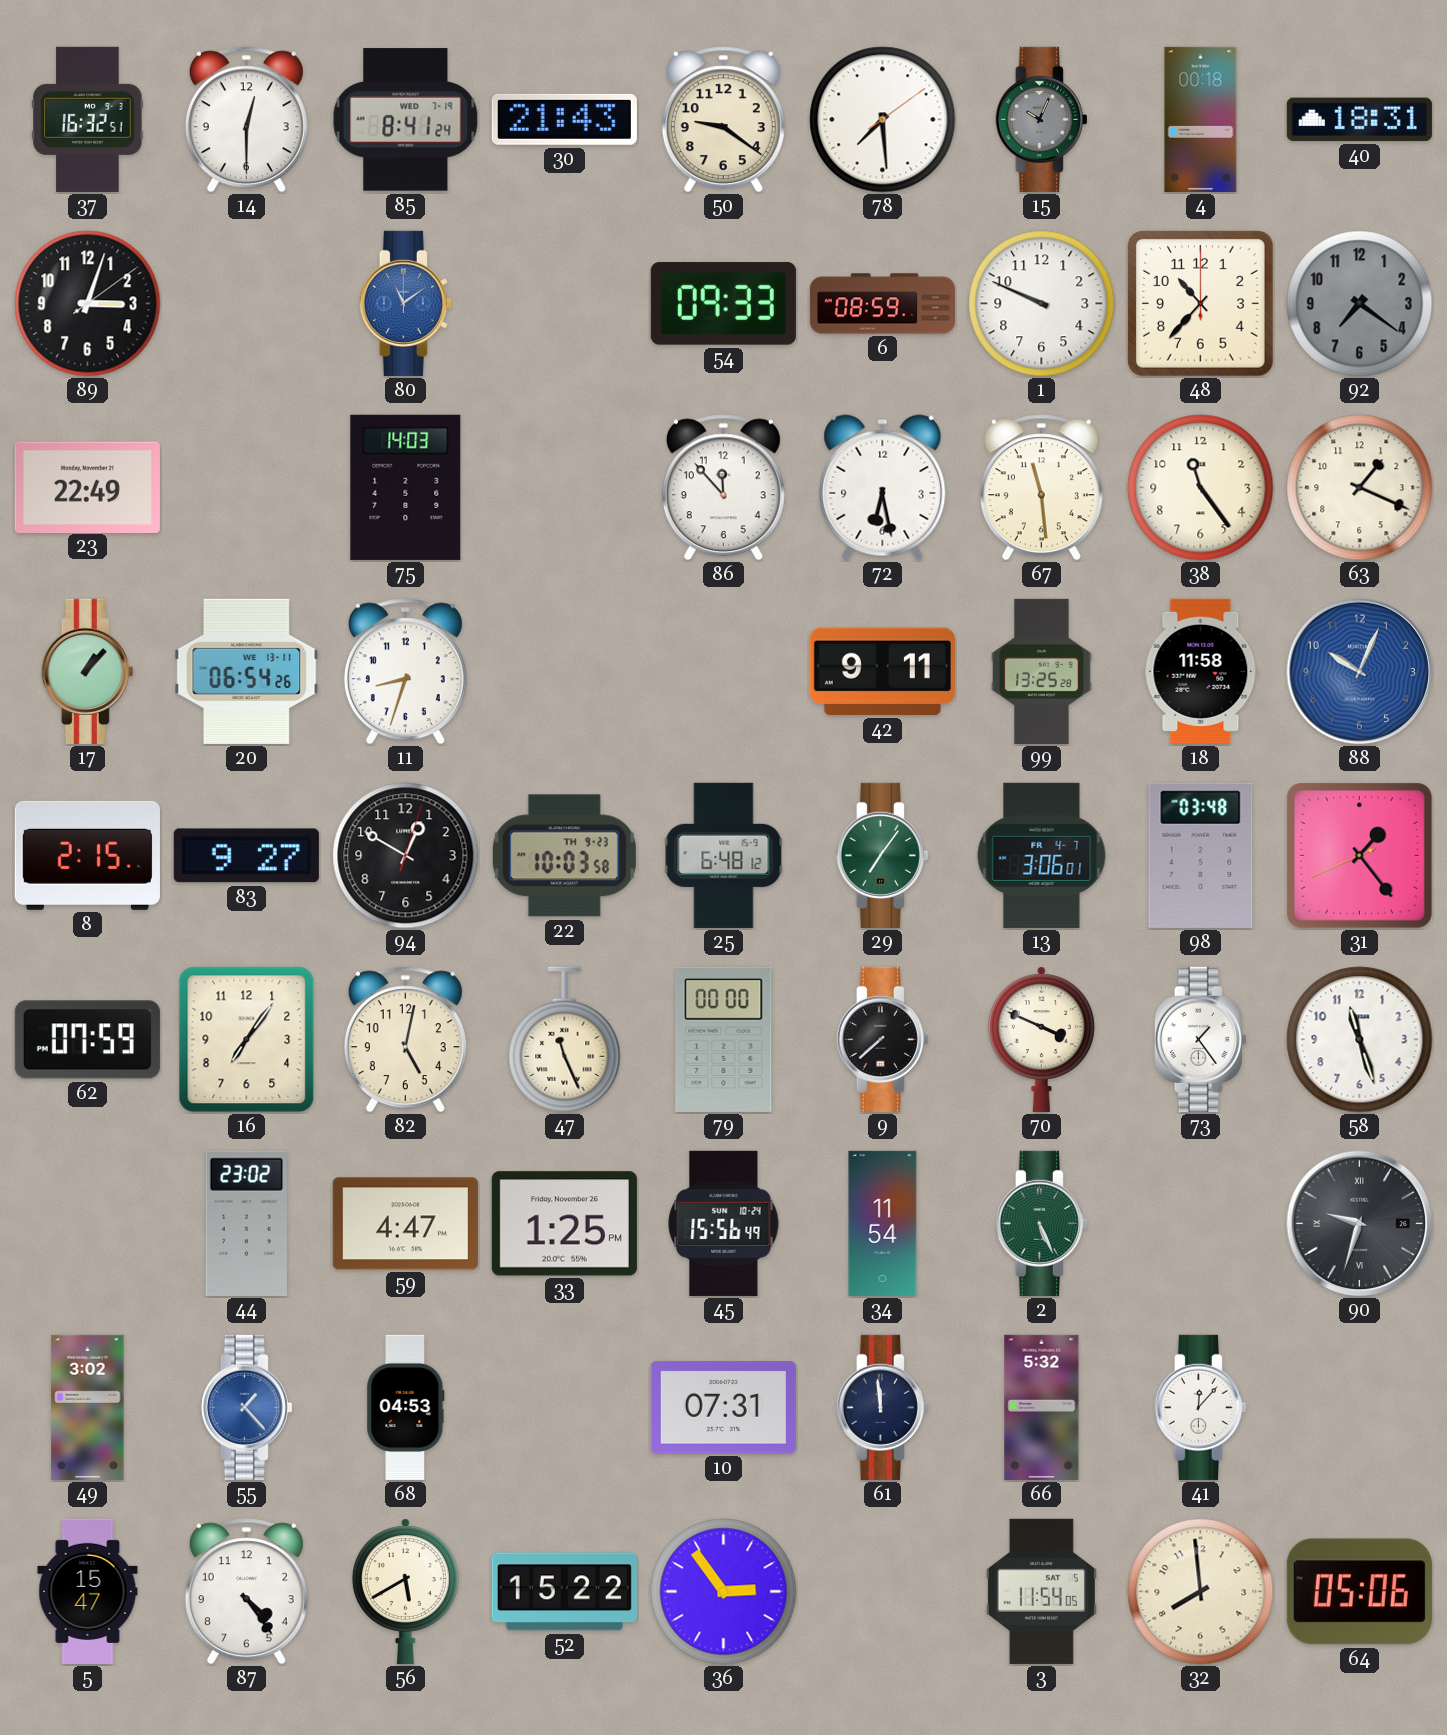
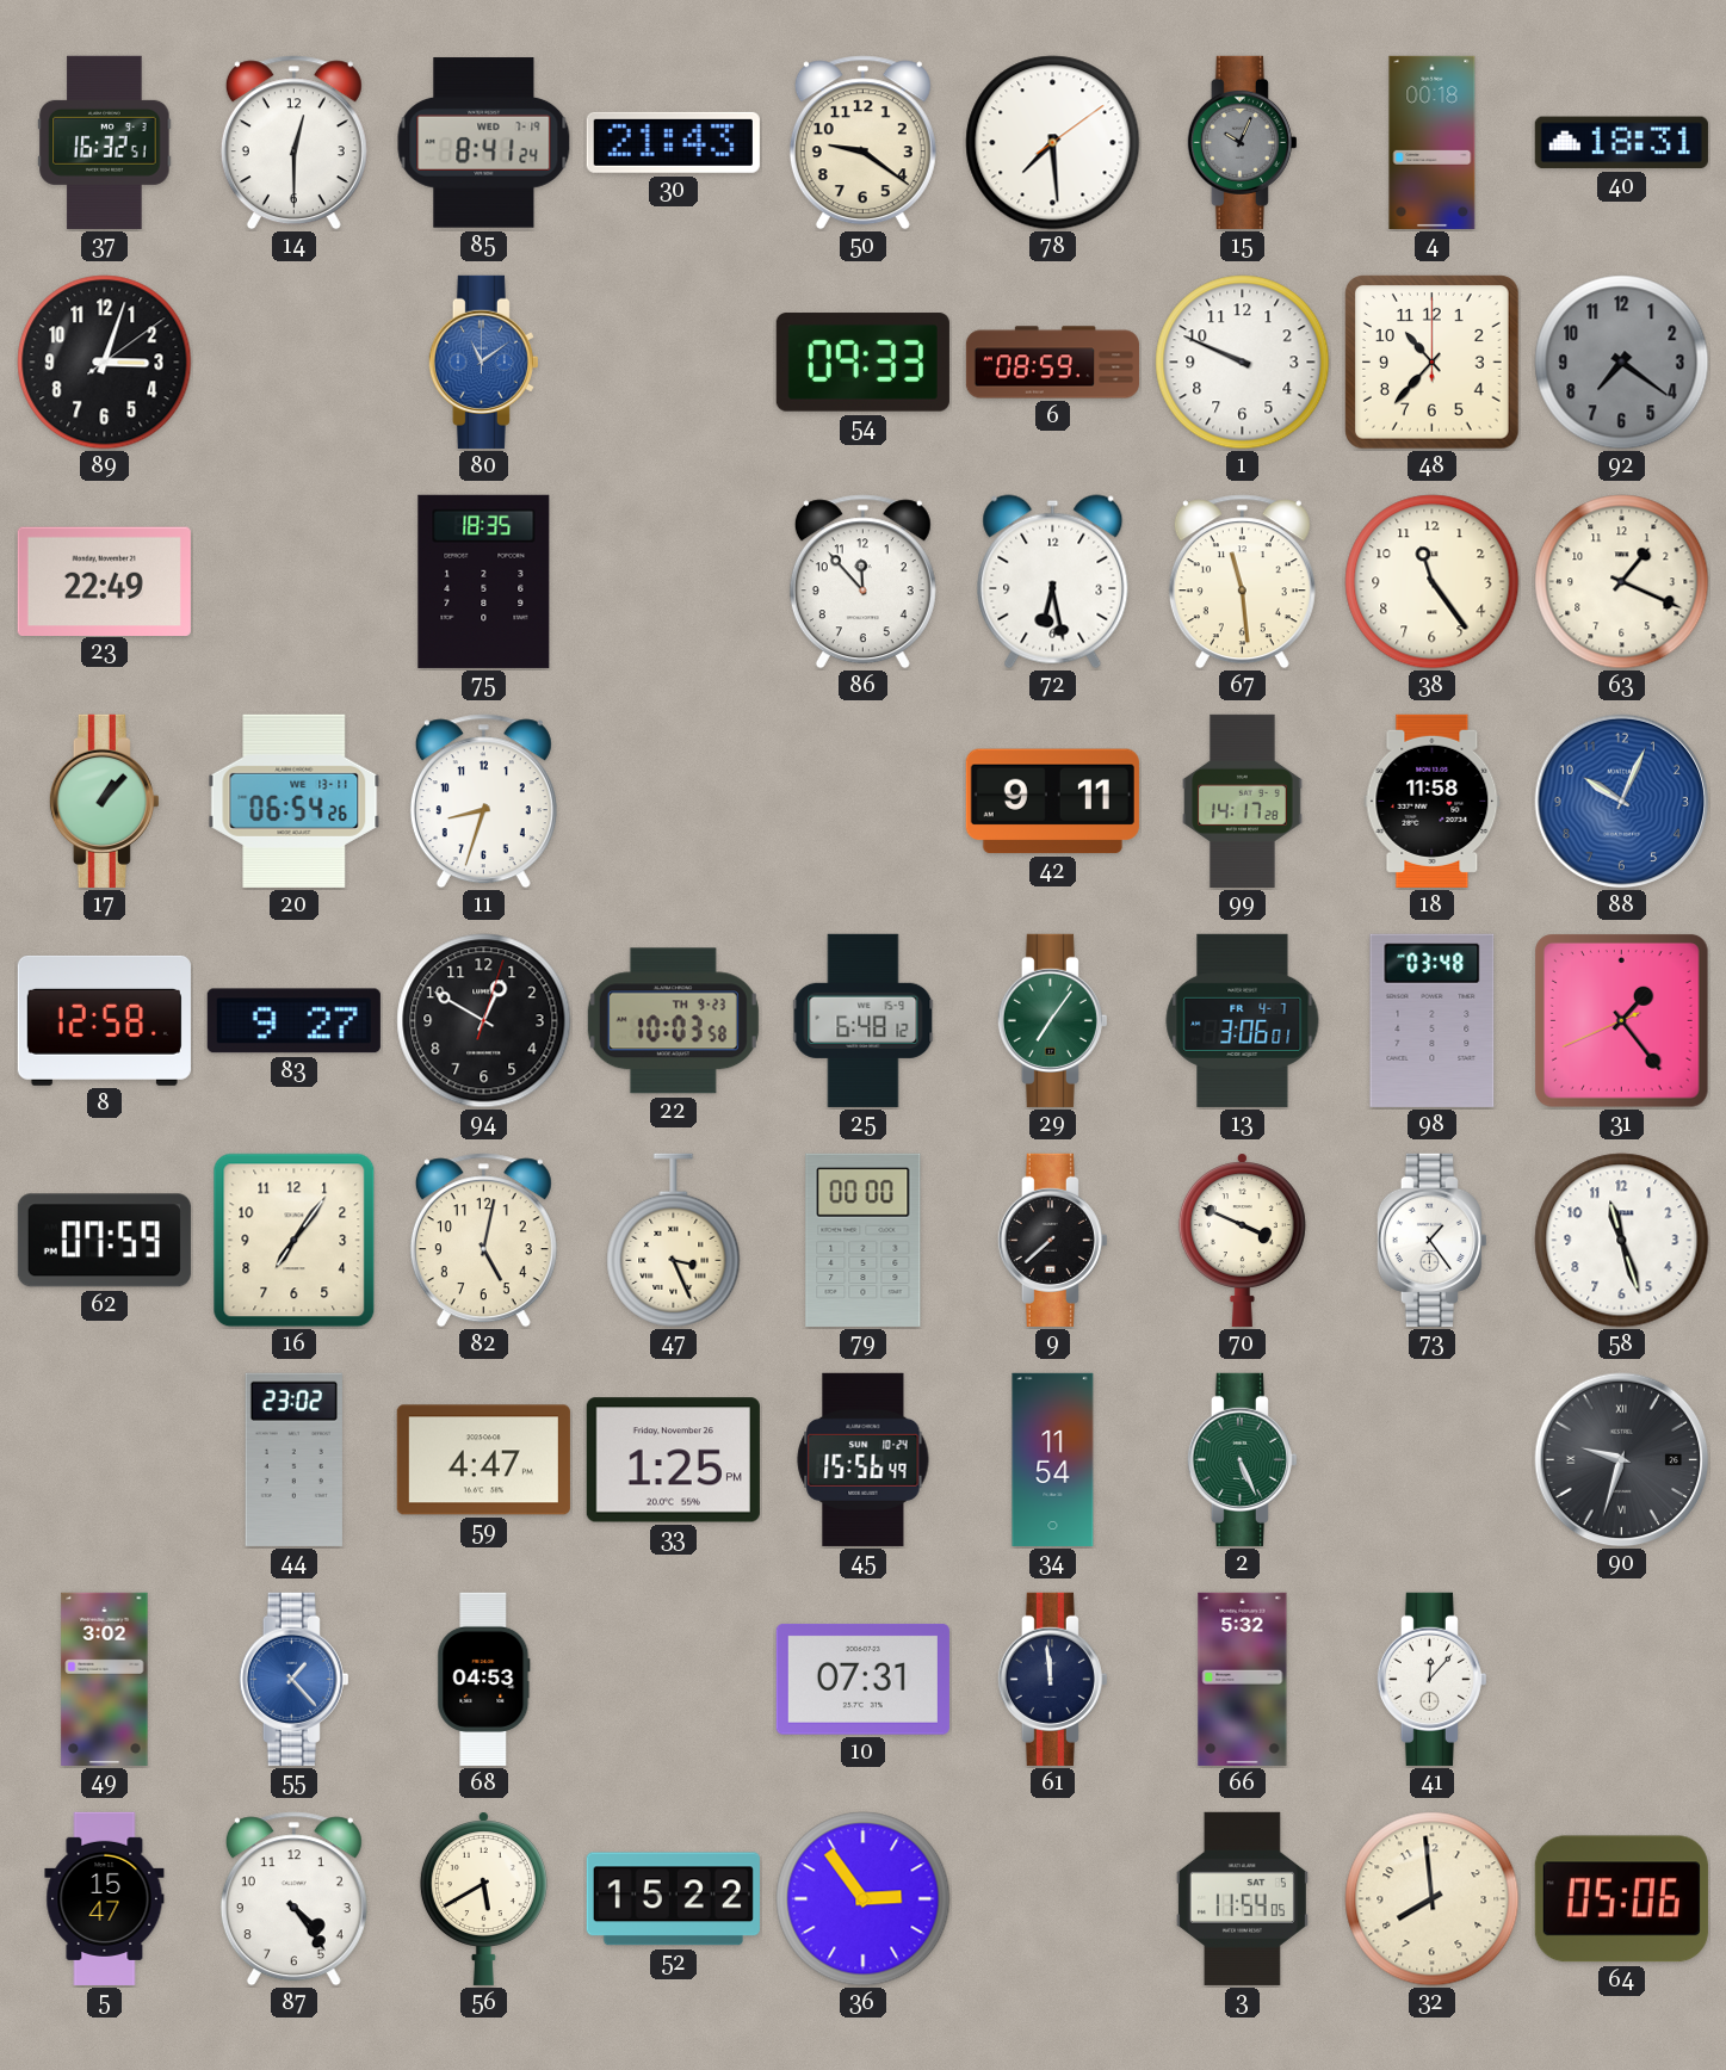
75: 14:03 -> 18:35 (484, 581)
99: 13:25 -> 14:17 (1243, 801)
8: 2:15 -> 12:58 (104, 1020)
47: 11:26 -> 3:26 (674, 1240)
